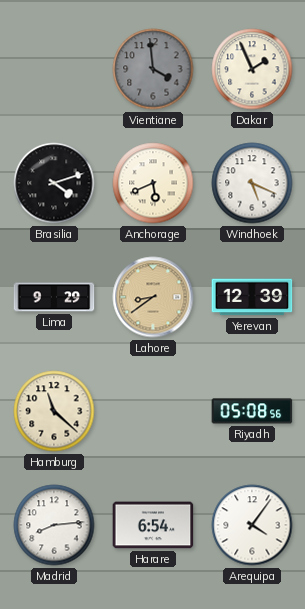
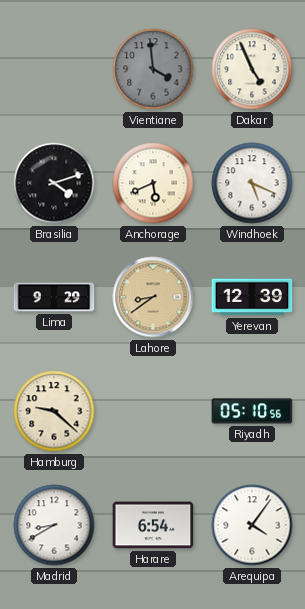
Dakar: 1:56 -> 4:56 (252, 69)
Hamburg: 11:22 -> 9:22 (54, 411)
Riyadh: 05:08 -> 05:10 (252, 411)
Madrid: 8:14 -> 8:40 (54, 525)
